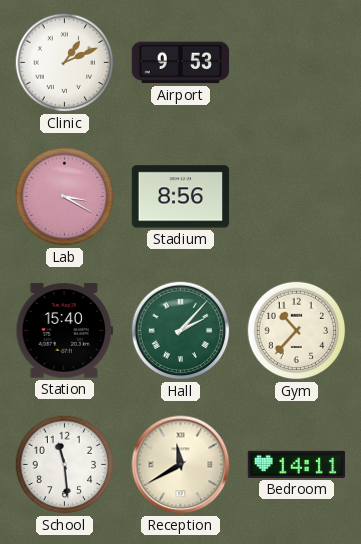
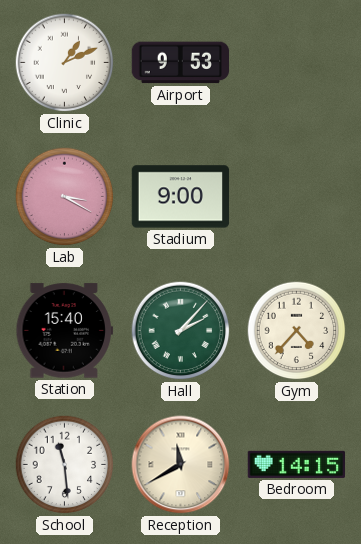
Stadium: 8:56 -> 9:00 (181, 197)
Gym: 10:37 -> 4:37 (297, 331)
Bedroom: 14:11 -> 14:15 (297, 464)
